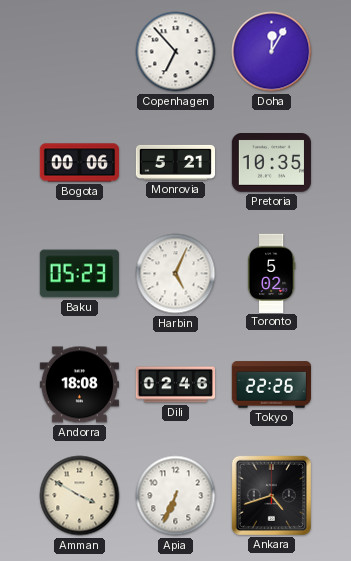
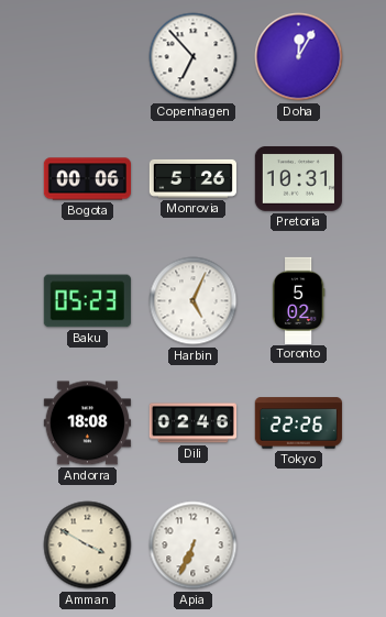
Monrovia: 5:21 -> 5:26 (192, 178)
Pretoria: 10:35 -> 10:31 (298, 179)
Ankara: 4:42 -> none (271, 495)
